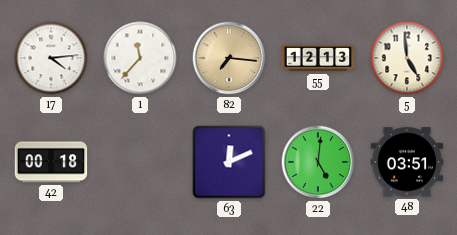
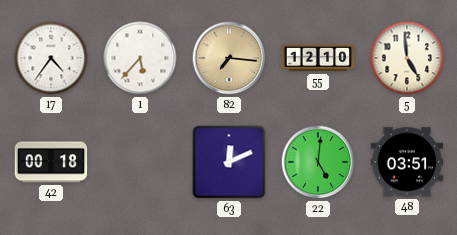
17: 4:14 -> 4:36 (51, 58)
1: 11:37 -> 5:37 (140, 58)
55: 12:13 -> 12:10 (318, 58)
